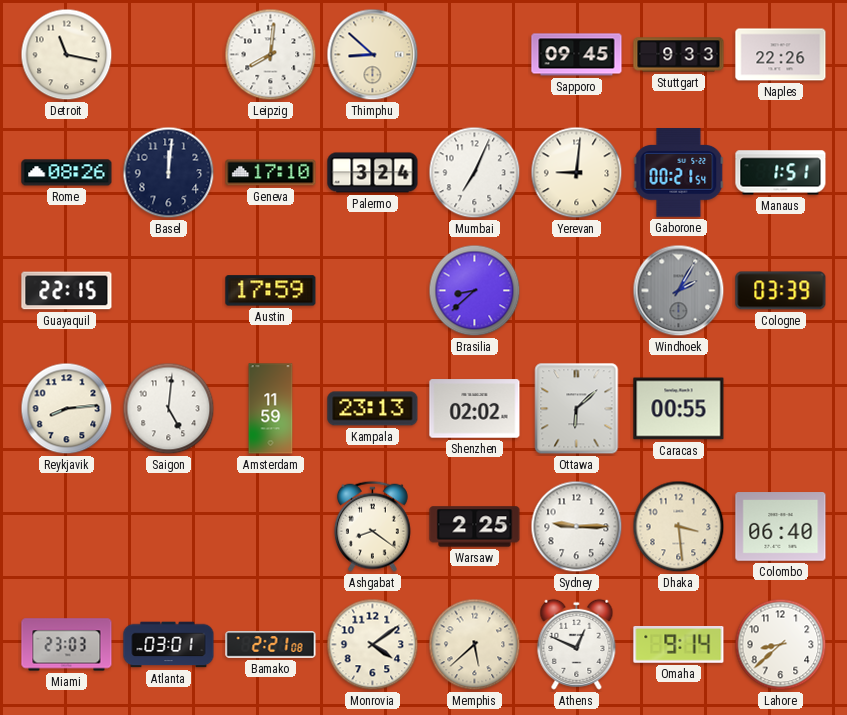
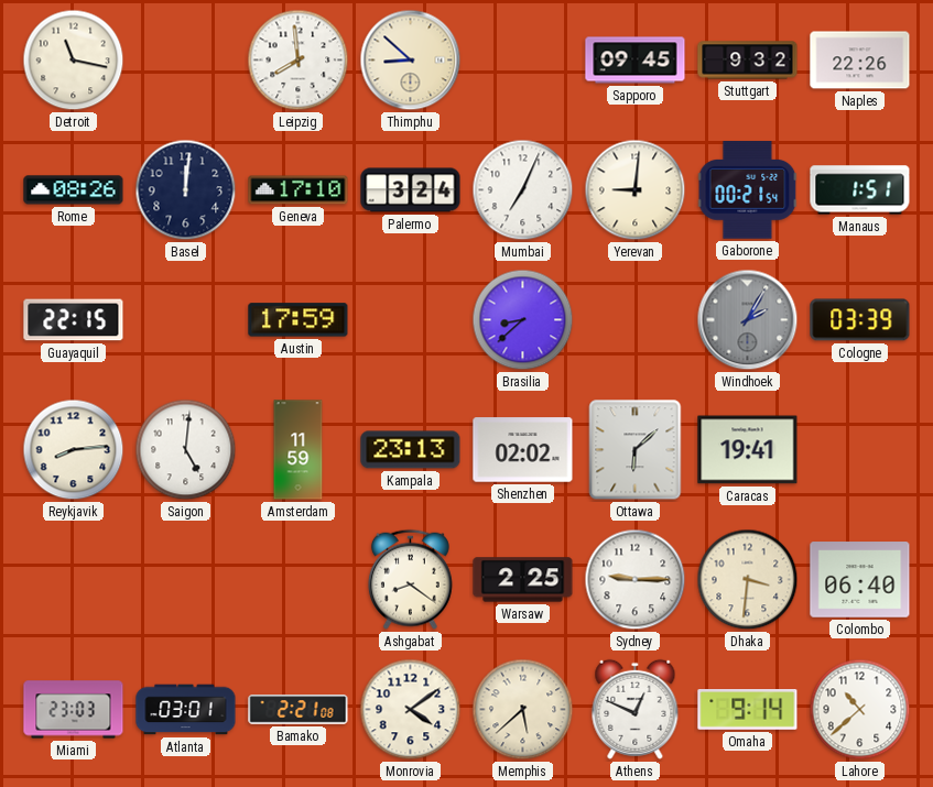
Leipzig: 8:01 -> 7:59 (299, 61)
Stuttgart: 9:33 -> 9:32 (748, 61)
Caracas: 00:55 -> 19:41 (748, 450)
Dhaka: 3:29 -> 3:31 (748, 580)
Lahore: 8:38 -> 10:38 (860, 710)
